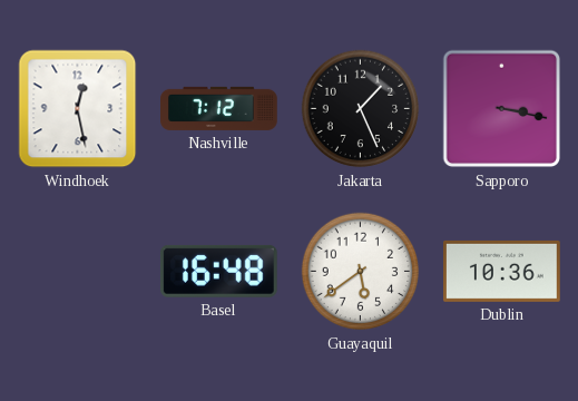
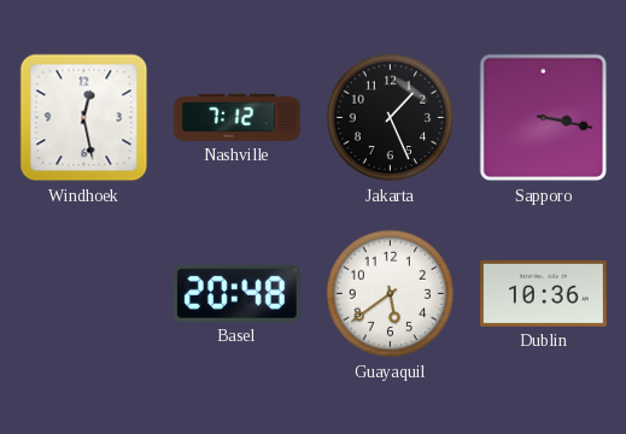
Basel: 16:48 -> 20:48 (236, 293)
